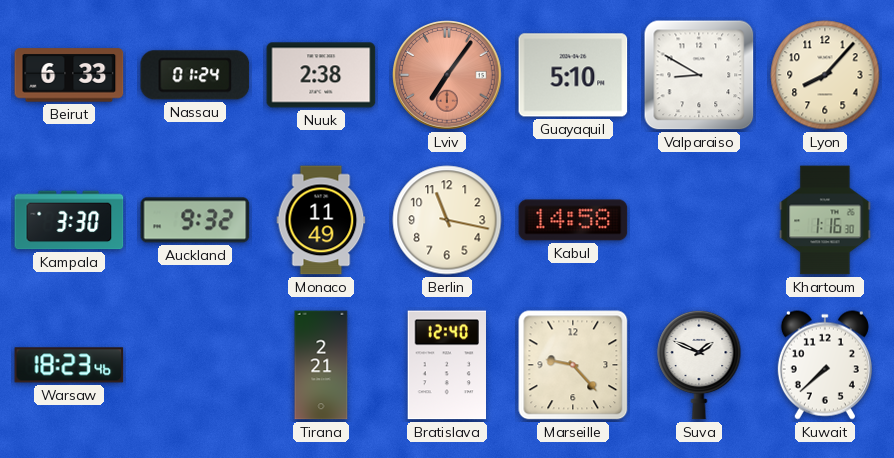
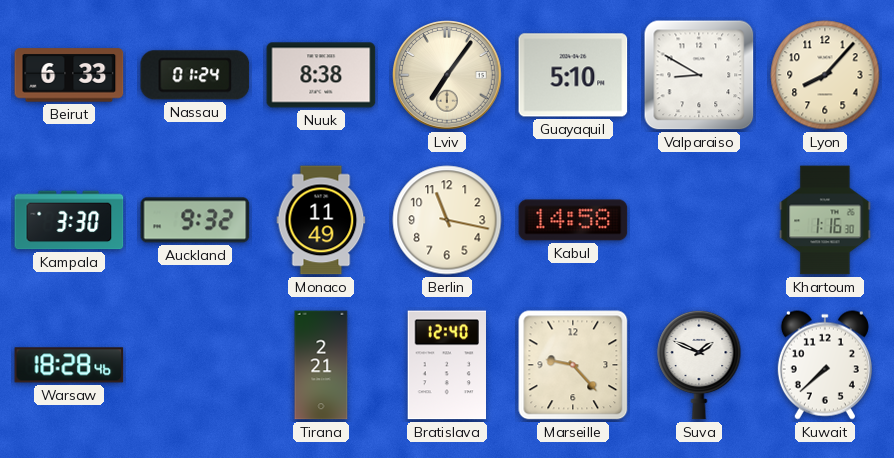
Nuuk: 2:38 -> 8:38 (321, 75)
Lviv dial: salmon -> cream (448, 76)
Warsaw: 18:23 -> 18:28 (69, 365)
